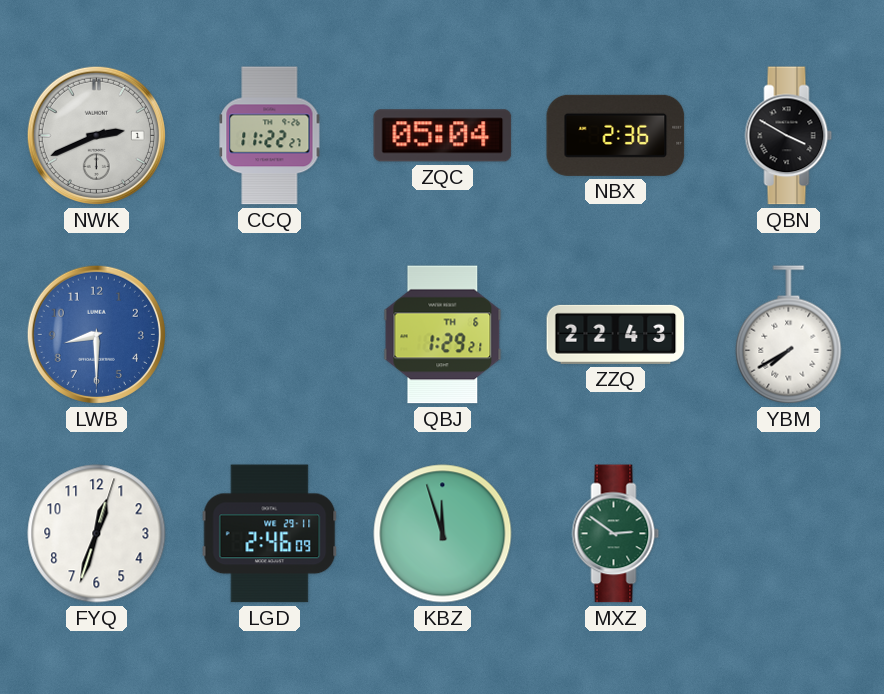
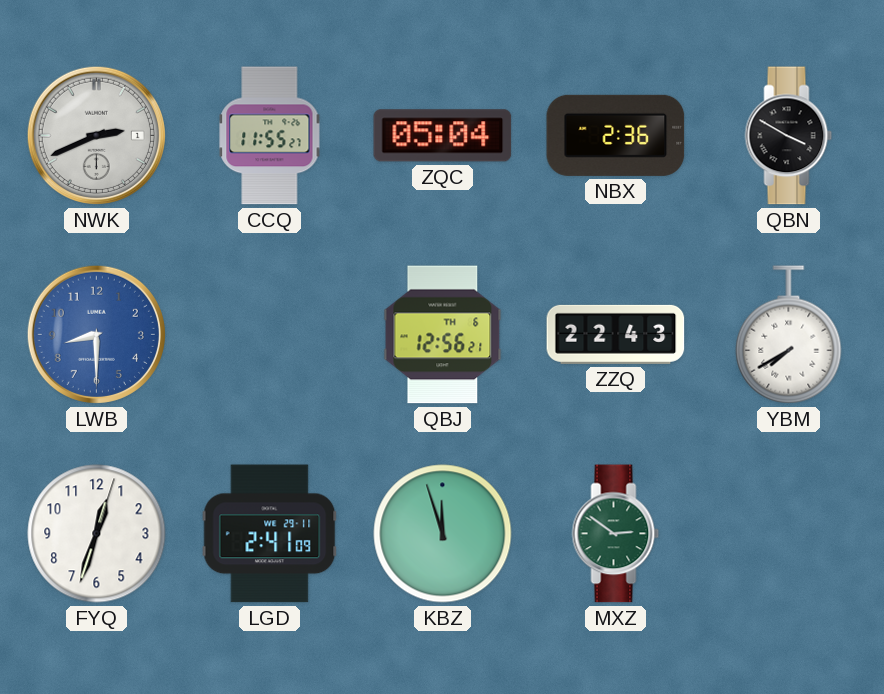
CCQ: 11:22 -> 11:55 (270, 136)
QBJ: 1:29 -> 12:56 (443, 335)
LGD: 2:46 -> 2:41 (270, 534)
